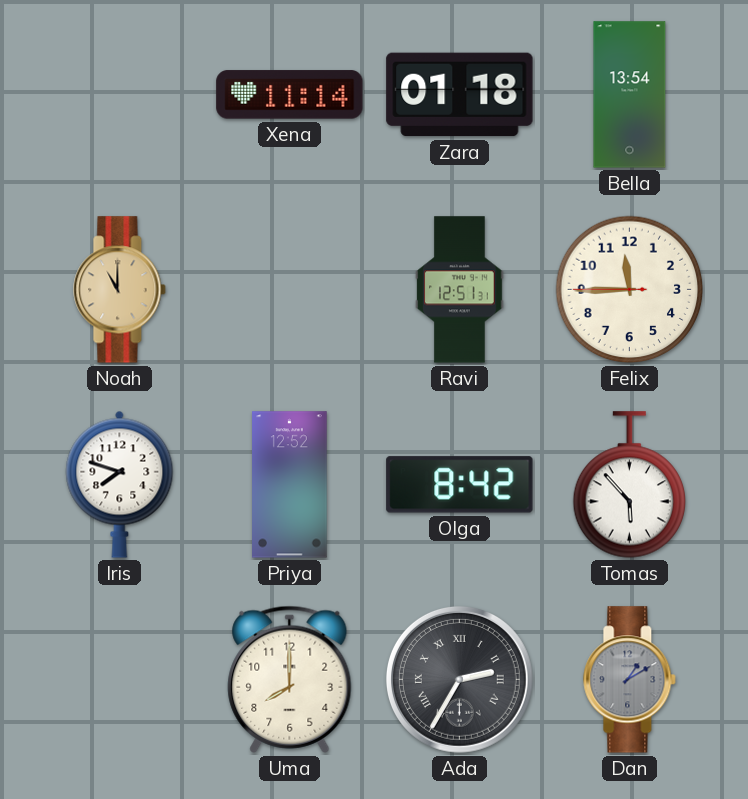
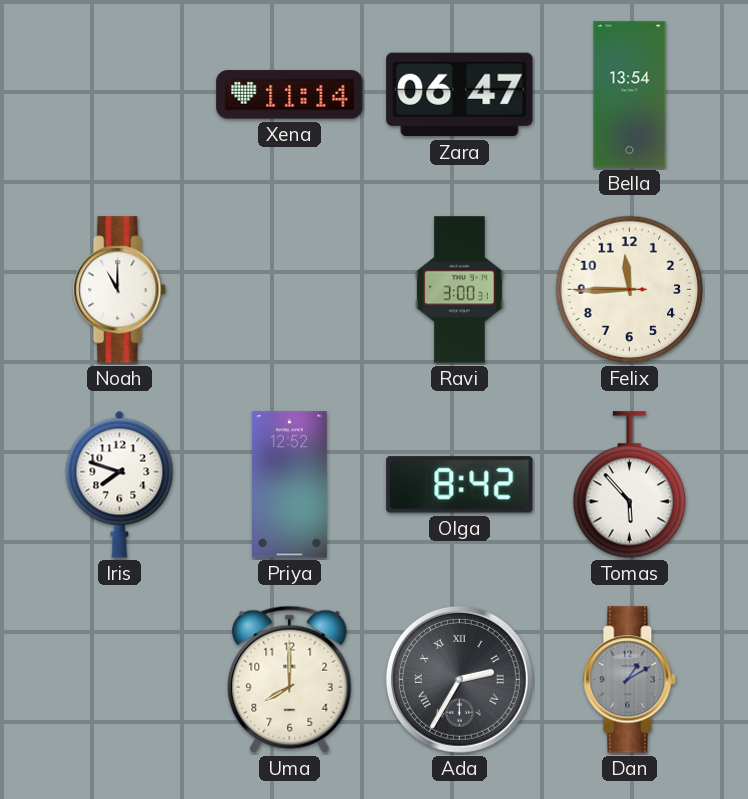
Zara: 01:18 -> 06:47 (460, 95)
Noah dial: champagne -> white (120, 290)
Ravi: 12:51 -> 3:00 (460, 290)
